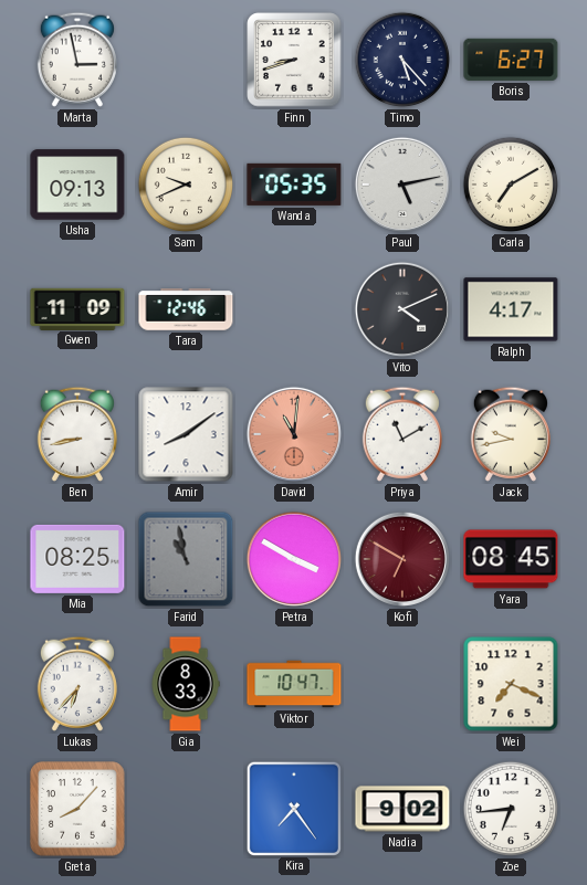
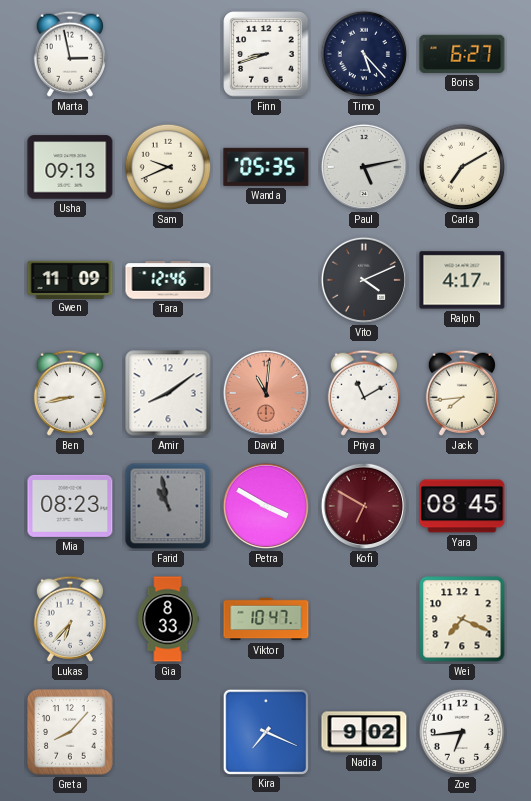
Jack: 9:43 -> 7:44 (462, 393)
Mia: 08:25 -> 08:23 (70, 506)
Kira: 7:24 -> 7:19 (265, 731)
